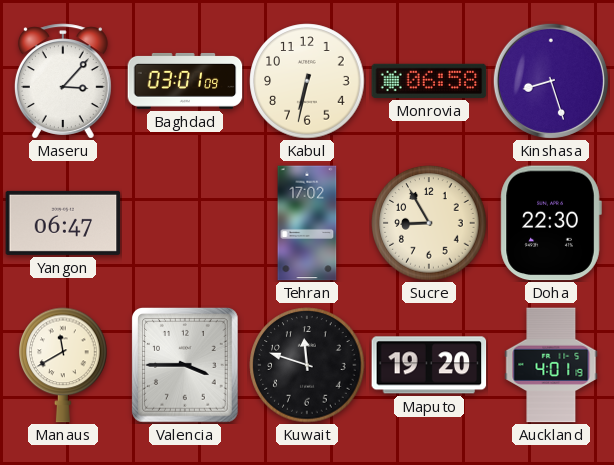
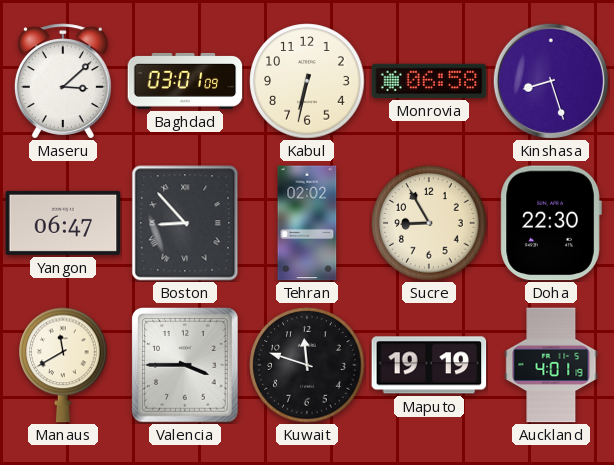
Maseru: 3:07 -> 3:08 (63, 81)
Boston: none -> 8:53 (185, 223)
Tehran: 17:02 -> 02:02 (307, 223)
Maputo: 19:20 -> 19:19 (429, 365)
